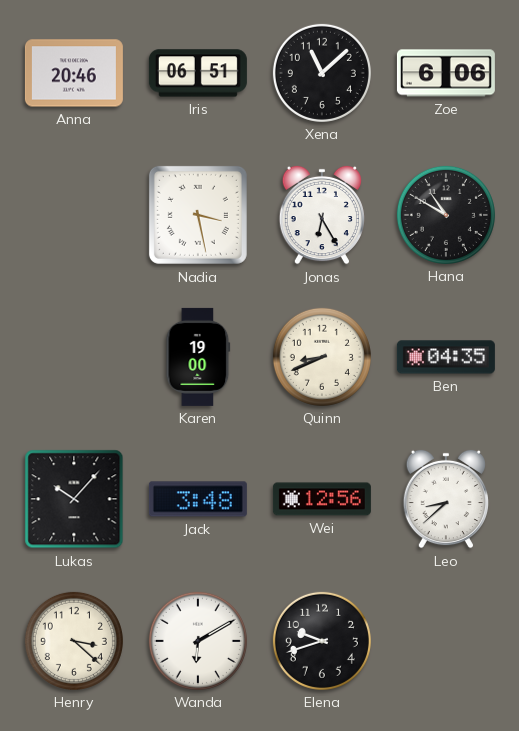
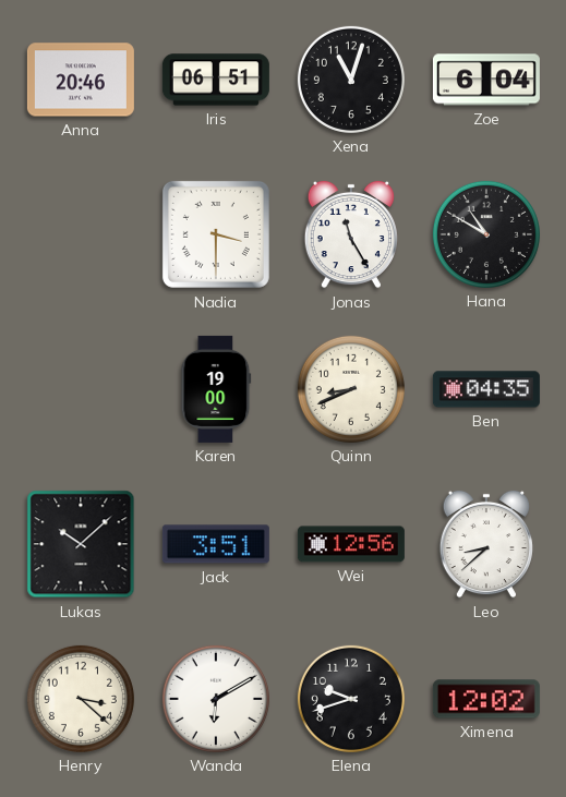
Xena: 11:08 -> 11:03 (351, 80)
Zoe: 6:06 -> 6:04 (486, 80)
Nadia: 3:28 -> 3:30 (216, 234)
Jonas: 6:25 -> 11:25 (351, 234)
Lukas: 10:07 -> 10:08 (81, 544)
Jack: 3:48 -> 3:51 (216, 544)
Ximena: none -> 12:02 (486, 699)
